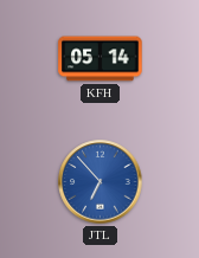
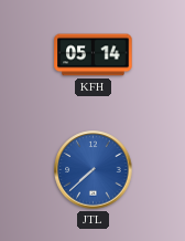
JTL: 6:53 -> 7:38 (94, 170)
